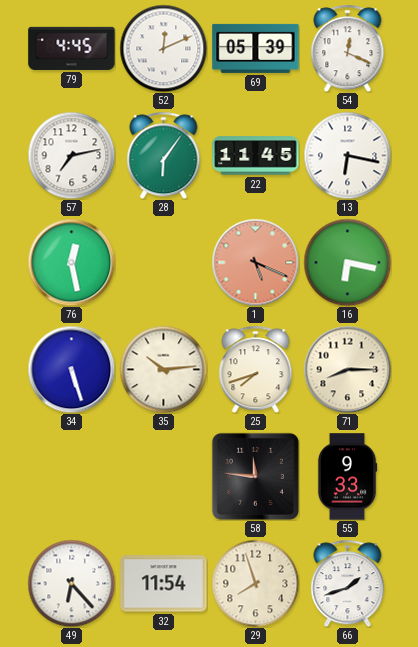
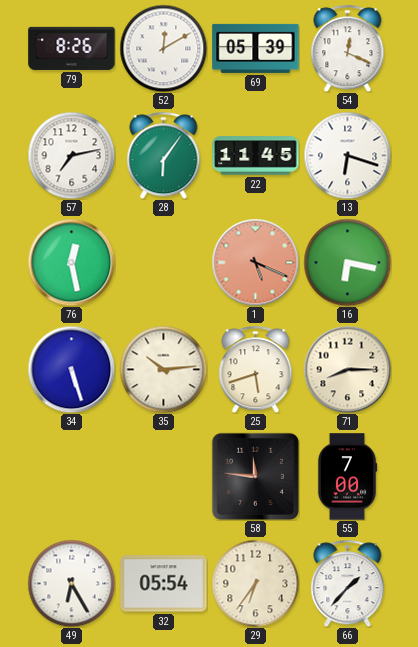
79: 4:45 -> 8:26 (72, 48)
52: 12:11 -> 12:10 (163, 48)
13: 6:17 -> 6:18 (347, 155)
25: 7:42 -> 5:42 (256, 369)
55: 9:33 -> 7:00 (347, 477)
49: 6:23 -> 6:25 (71, 583)
32: 11:54 -> 05:54 (164, 584)
29: 7:57 -> 6:36 (255, 583)
66: 1:42 -> 1:37 (348, 583)
